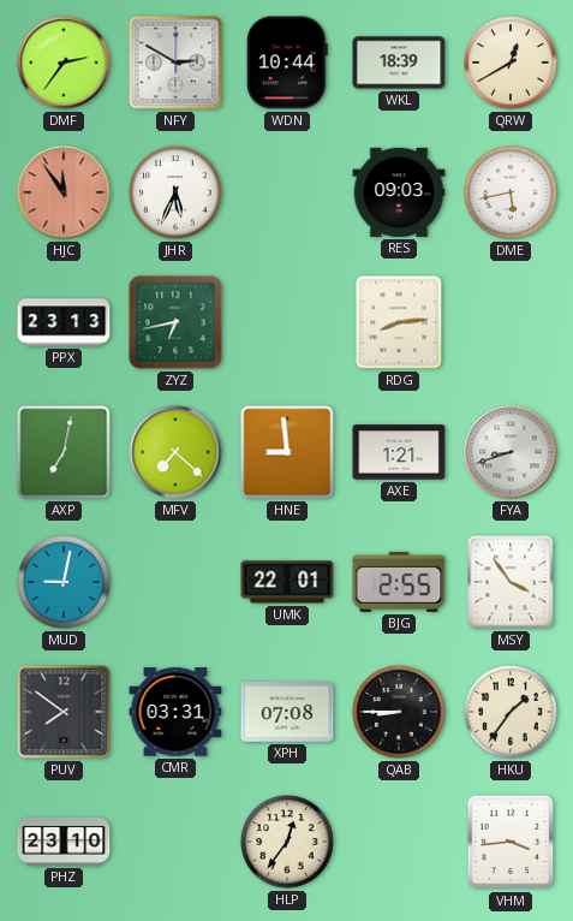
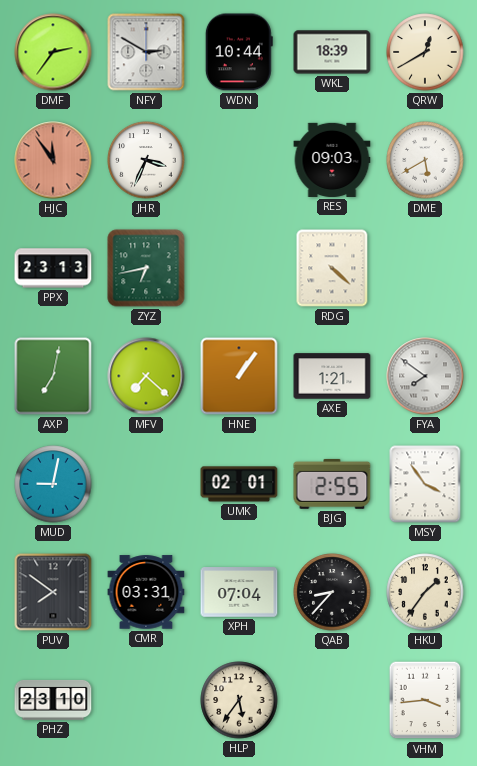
JHR: 5:34 -> 3:34 (146, 160)
DME: 5:43 -> 5:40 (425, 160)
RDG: 8:14 -> 4:22 (332, 268)
HNE: 8:59 -> 1:06 (239, 376)
FYA: 8:42 -> 7:51 (425, 376)
UMK: 22:01 -> 02:01 (239, 484)
XPH: 07:08 -> 07:04 (239, 592)
QAB: 8:45 -> 8:37 (332, 592)
HLP: 12:36 -> 5:36 (239, 700)
